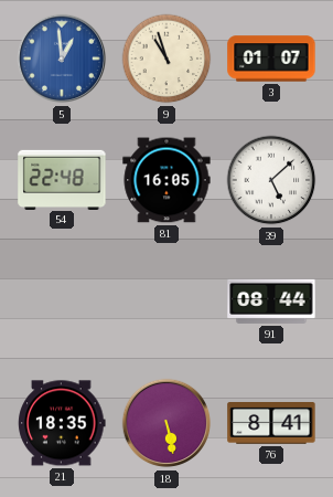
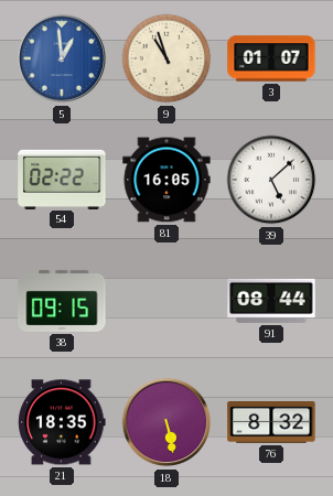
54: 22:48 -> 02:22 (62, 179)
38: none -> 09:15 (62, 301)
76: 8:41 -> 8:32 (271, 423)
